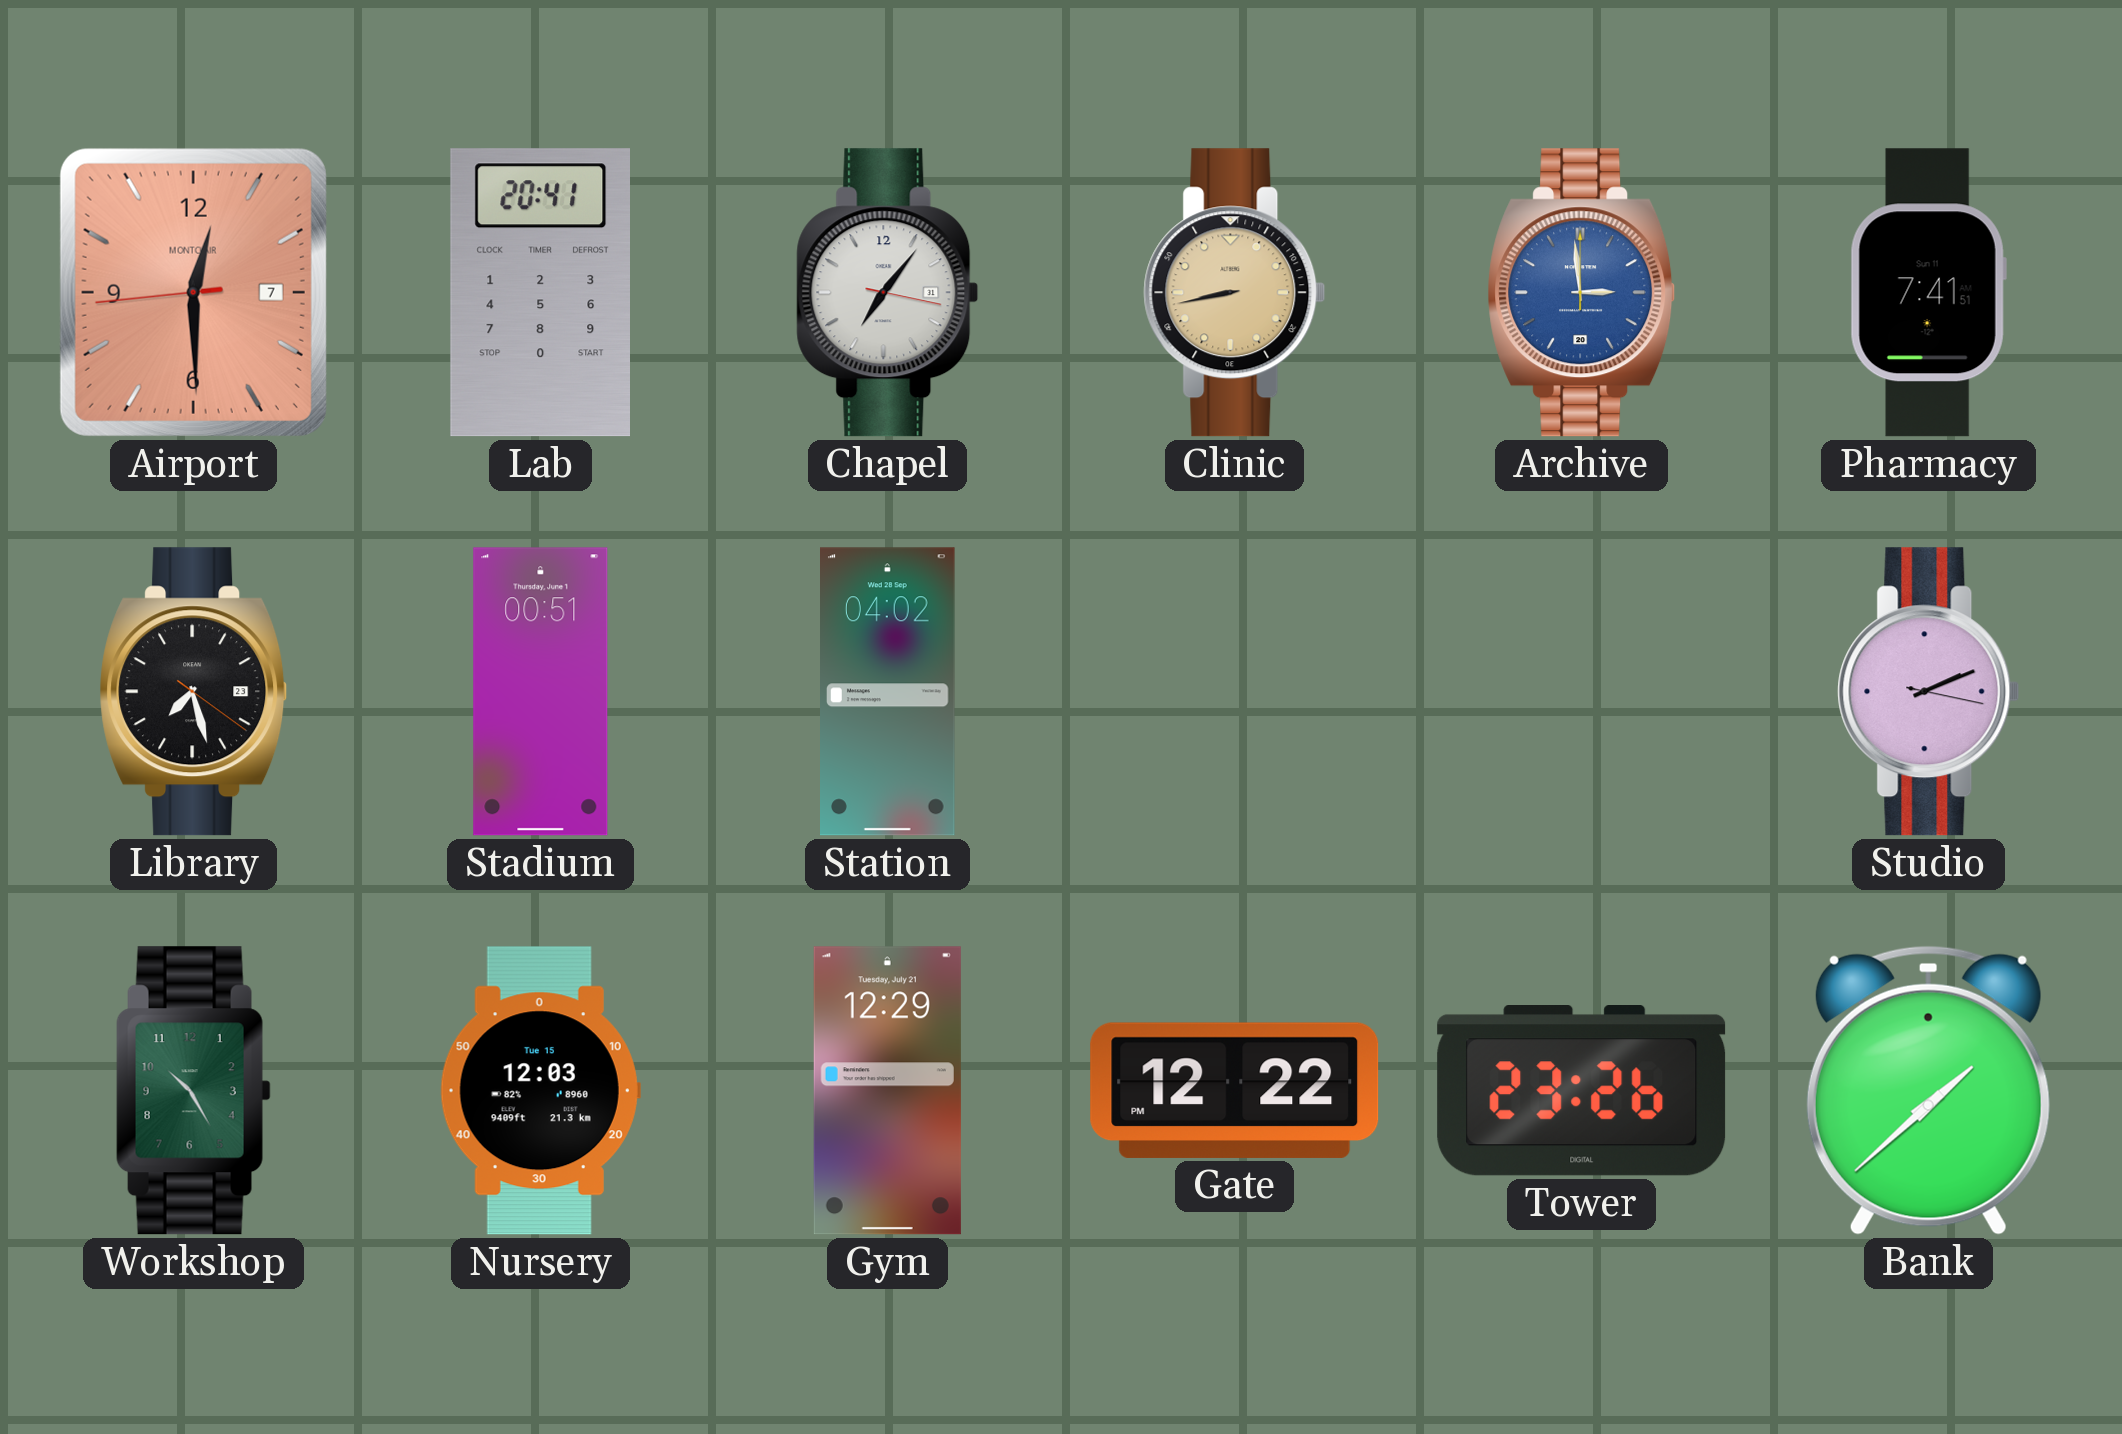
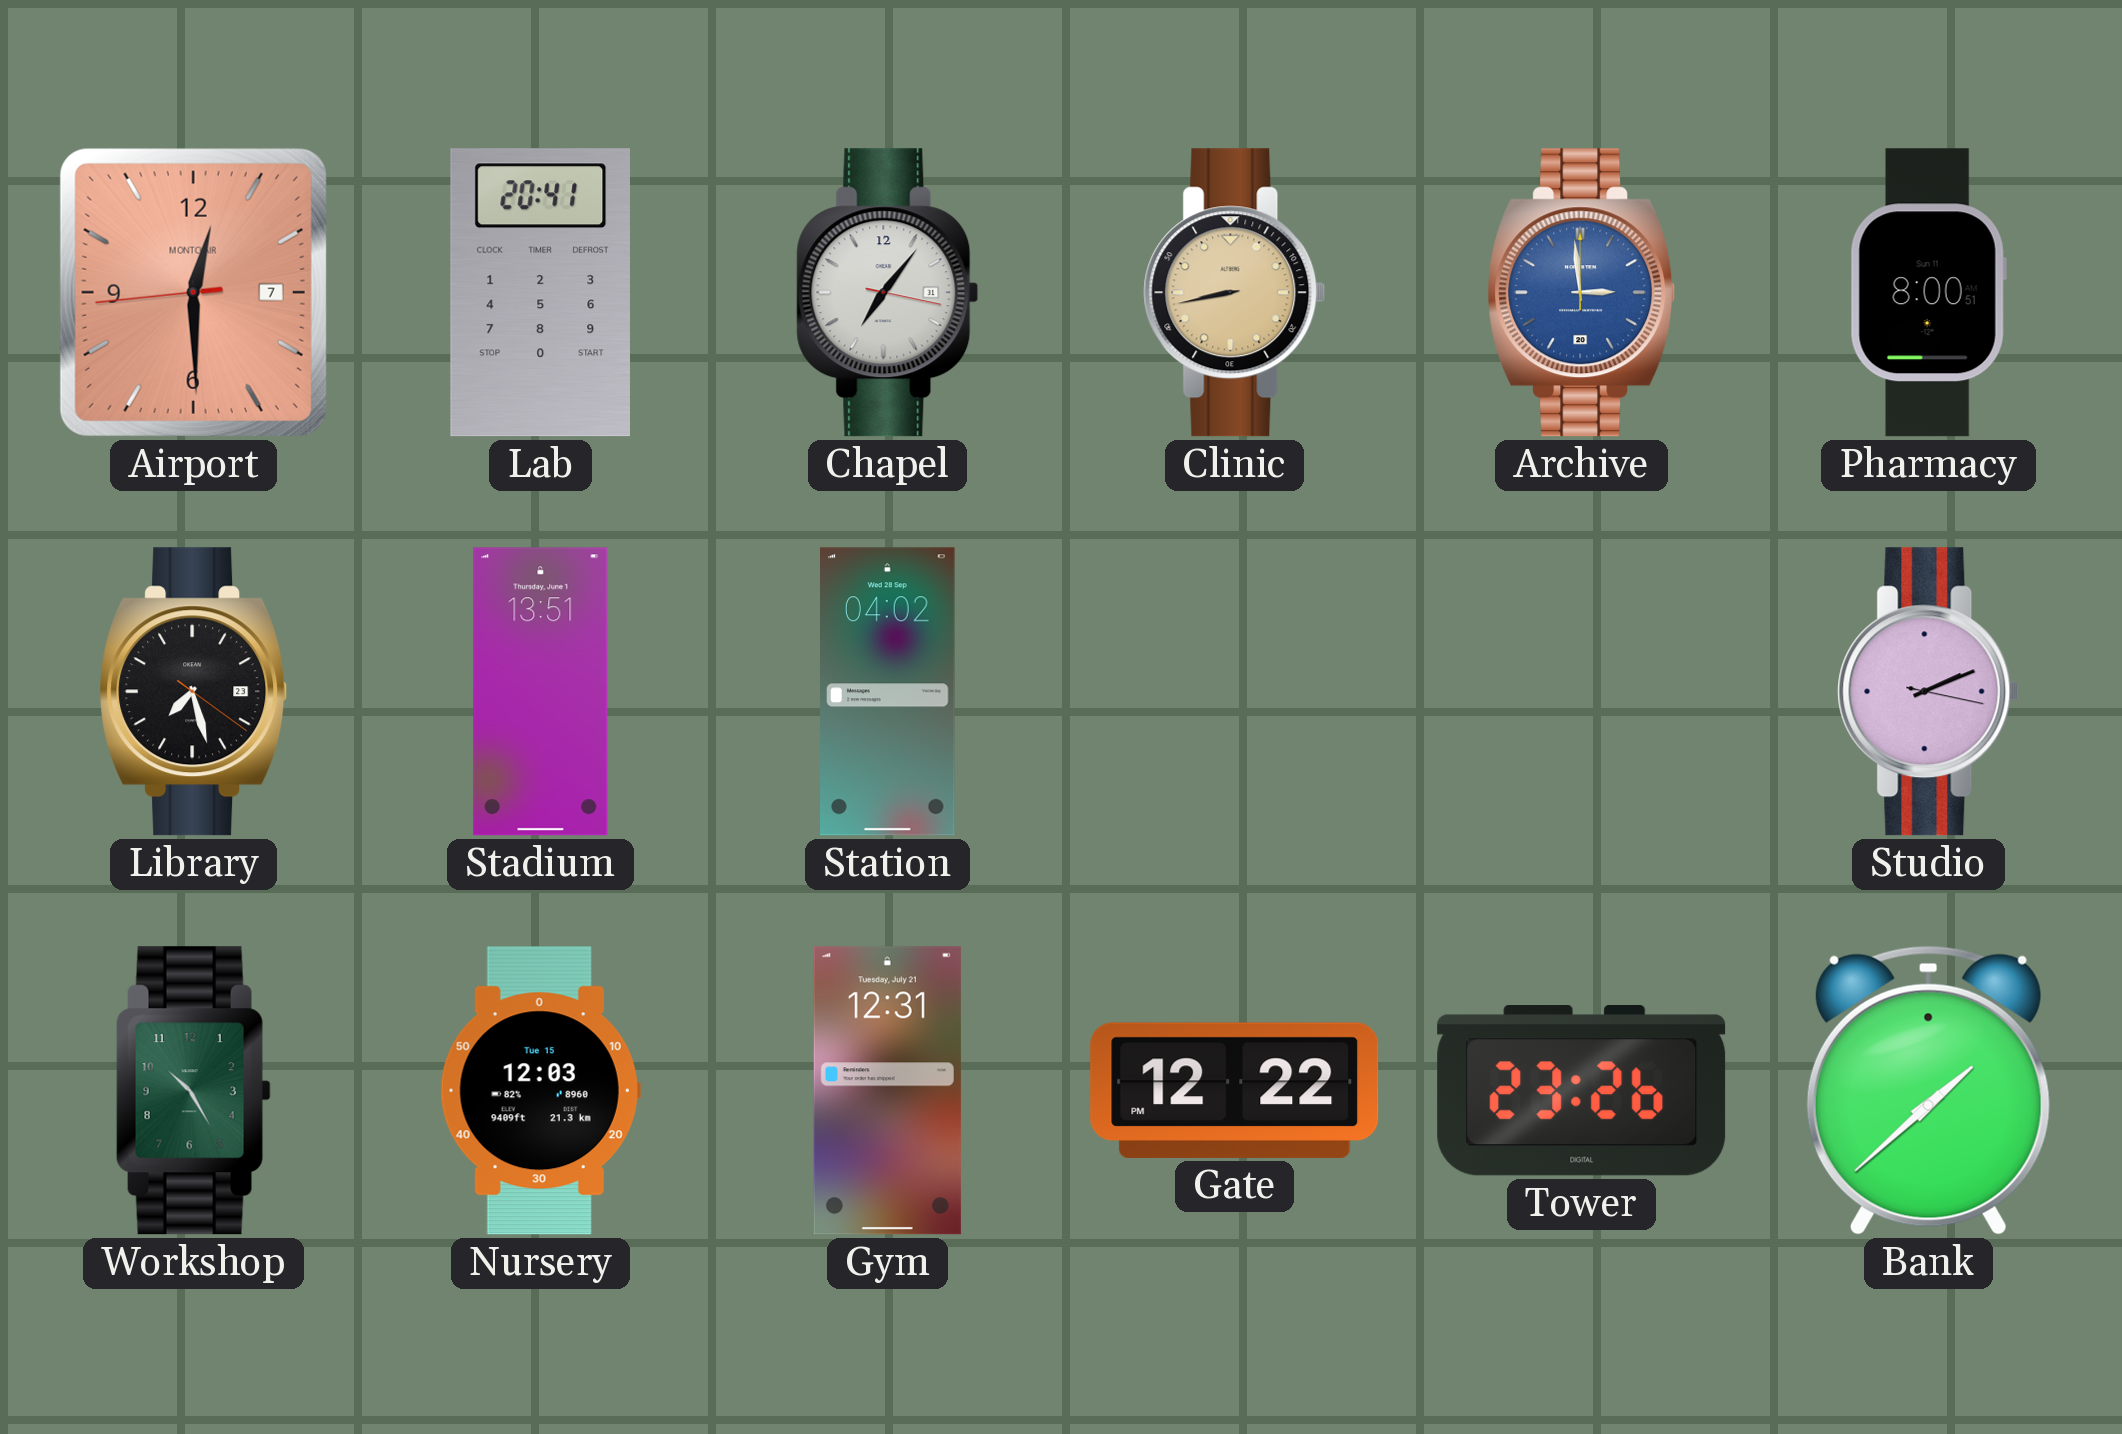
Pharmacy: 7:41 -> 8:00 (1928, 293)
Stadium: 00:51 -> 13:51 (541, 692)
Gym: 12:29 -> 12:31 (887, 1091)
